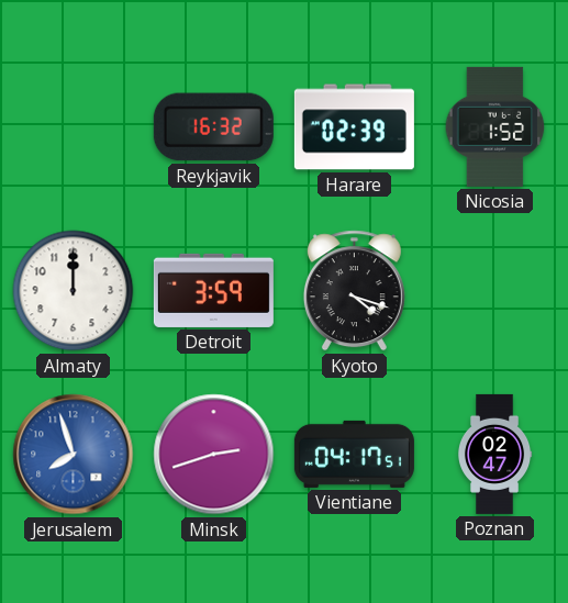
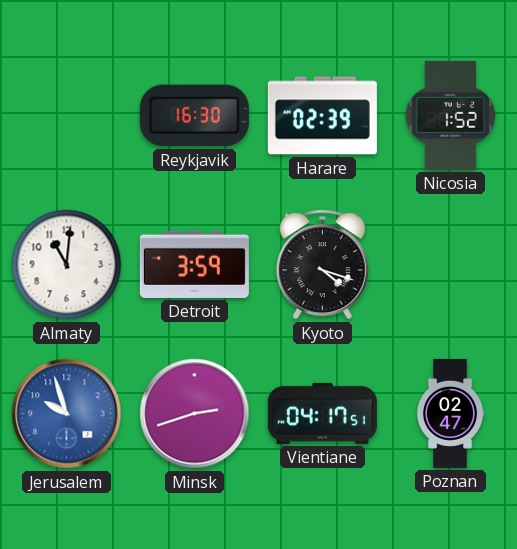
Reykjavik: 16:32 -> 16:30 (194, 116)
Almaty: 12:00 -> 11:01 (67, 265)
Jerusalem: 7:57 -> 9:57 (67, 414)
